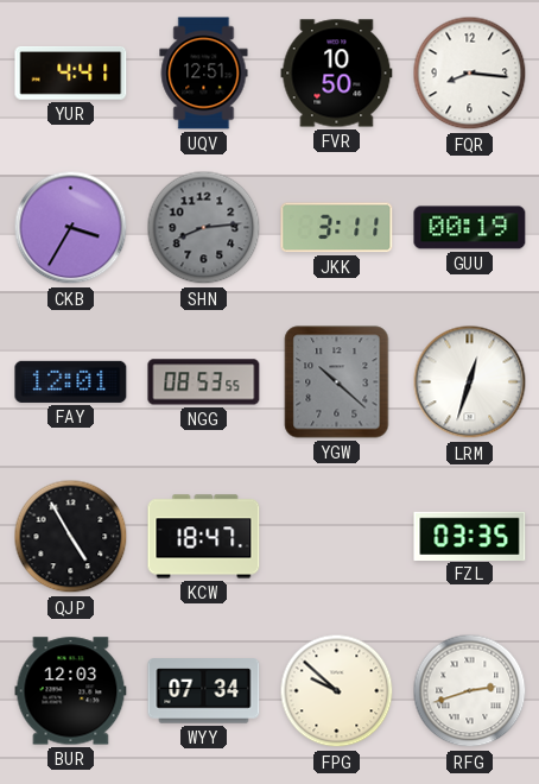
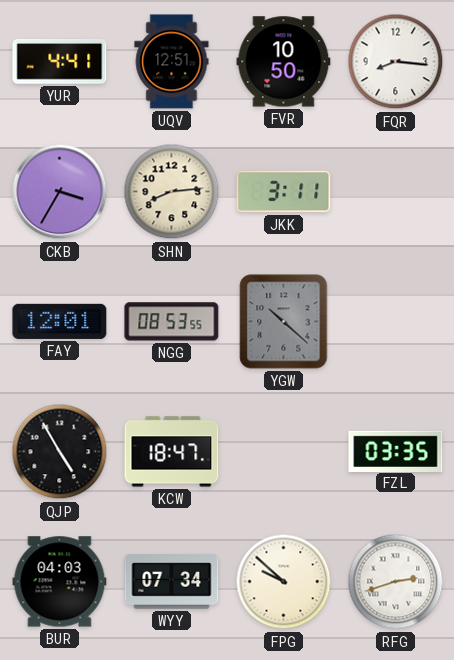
SHN dial: grey -> cream (172, 192)
GUU: 00:19 -> none (470, 228)
LRM: 12:33 -> none (470, 382)
BUR: 12:03 -> 04:03 (60, 582)
